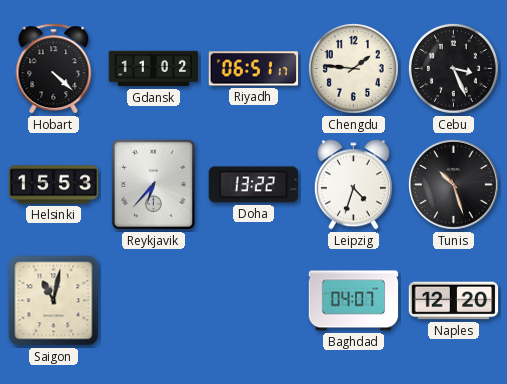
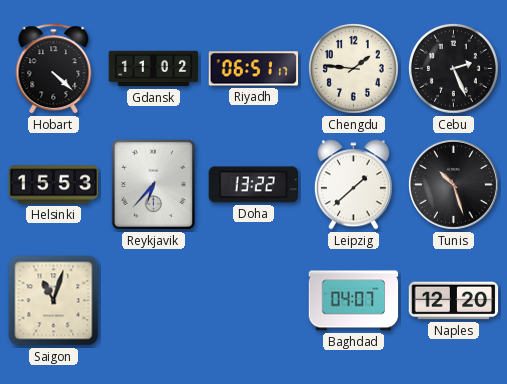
Cebu: 3:26 -> 2:26 (453, 68)
Leipzig: 4:33 -> 1:38 (353, 185)
Saigon: 11:02 -> 11:03 (54, 301)
